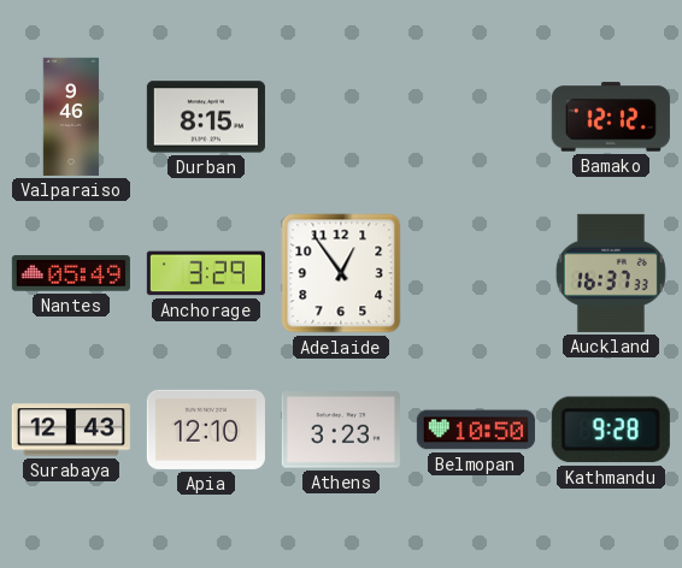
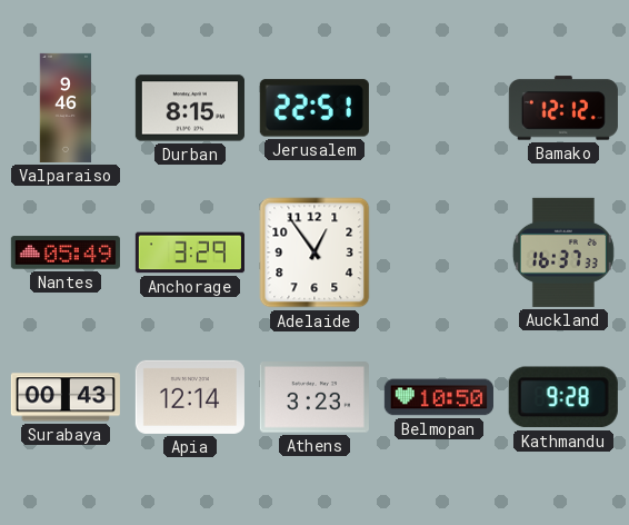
Jerusalem: none -> 22:51 (314, 108)
Surabaya: 12:43 -> 00:43 (66, 397)
Apia: 12:10 -> 12:14 (190, 397)
